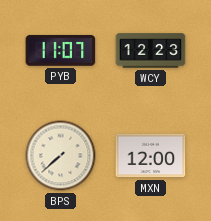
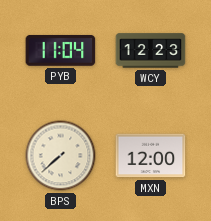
PYB: 11:07 -> 11:04 (61, 51)
